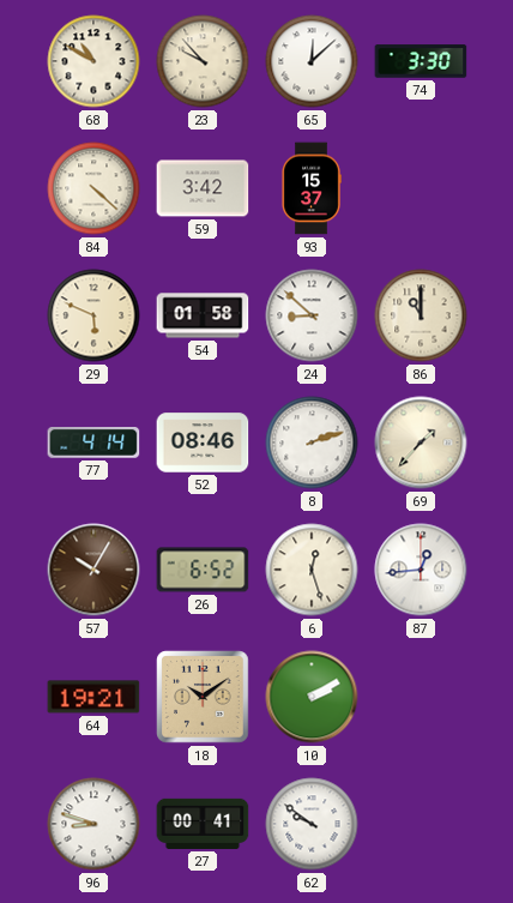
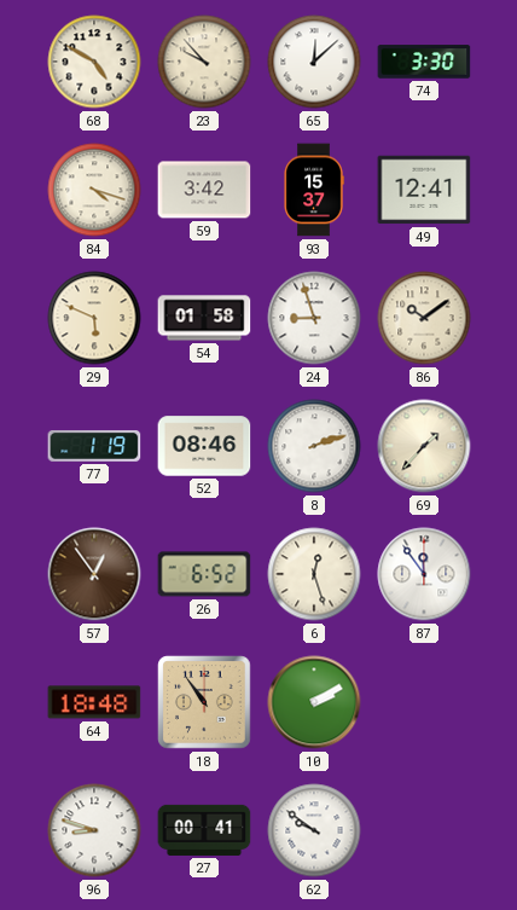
68: 10:50 -> 4:50 (94, 62)
84: 4:22 -> 4:18 (94, 190)
49: none -> 12:41 (424, 190)
24: 8:52 -> 8:57 (314, 318)
86: 11:00 -> 10:09 (424, 318)
77: 4:14 -> 1:19 (94, 447)
57: 10:05 -> 12:54 (94, 574)
87: 12:44 -> 11:54 (424, 574)
64: 19:21 -> 18:48 (94, 702)
18: 10:09 -> 10:54 (204, 702)
